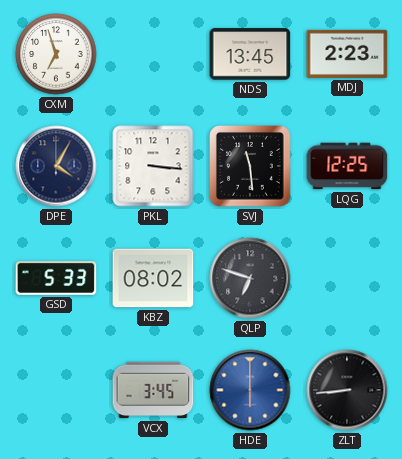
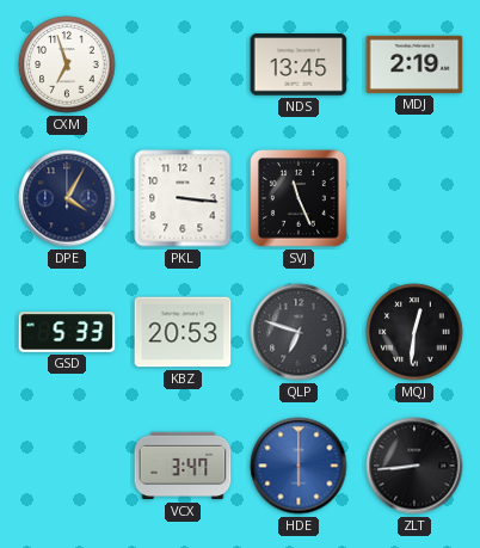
MDJ: 2:23 -> 2:19 (414, 64)
SVJ: 11:29 -> 11:26 (300, 199)
LQG: 12:25 -> none (347, 166)
KBZ: 08:02 -> 20:53 (183, 332)
MQJ: none -> 12:31 (414, 332)
VCX: 3:45 -> 3:47 (183, 466)
